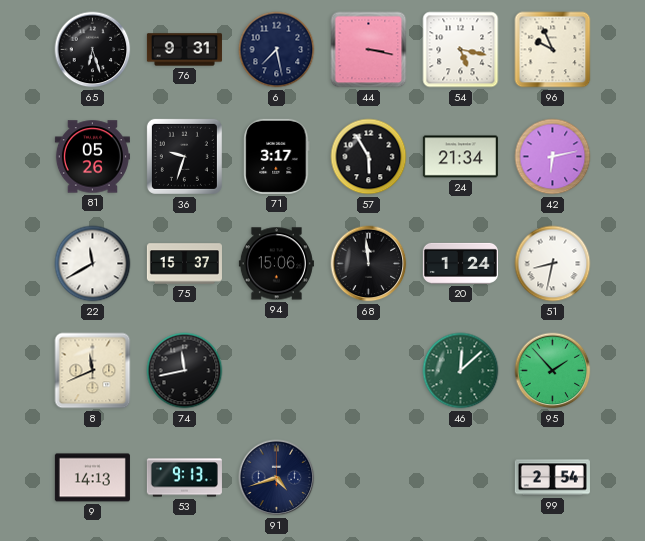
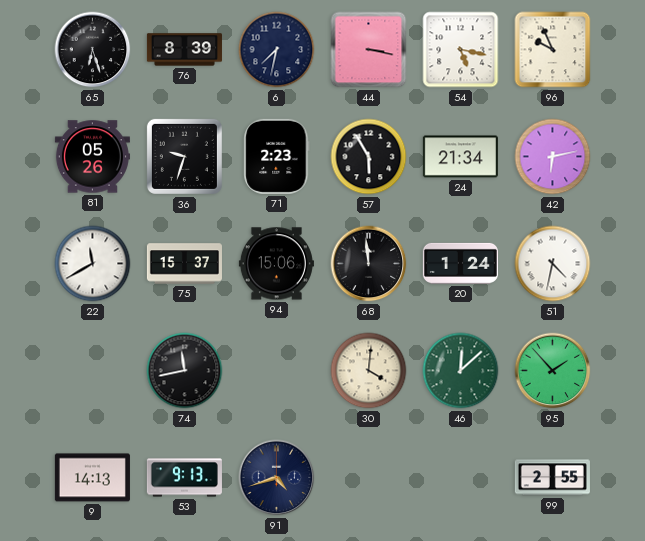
76: 9:31 -> 8:39 (184, 50)
6: 7:28 -> 7:32 (277, 50)
71: 3:17 -> 2:23 (277, 156)
51: 8:32 -> 4:32 (553, 264)
8: 11:41 -> none (93, 371)
30: none -> 4:01 (369, 371)
99: 2:54 -> 2:55 (552, 478)
